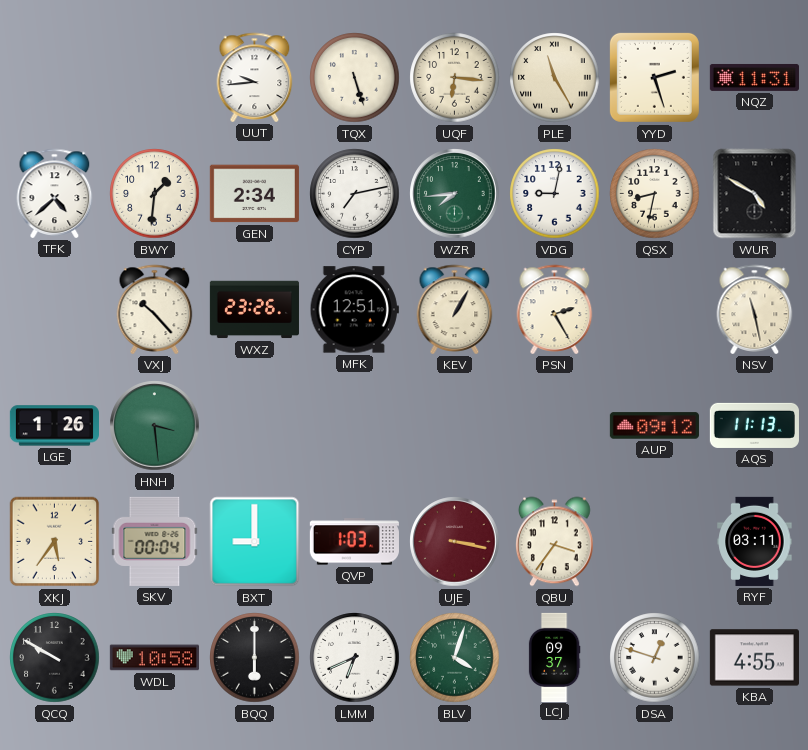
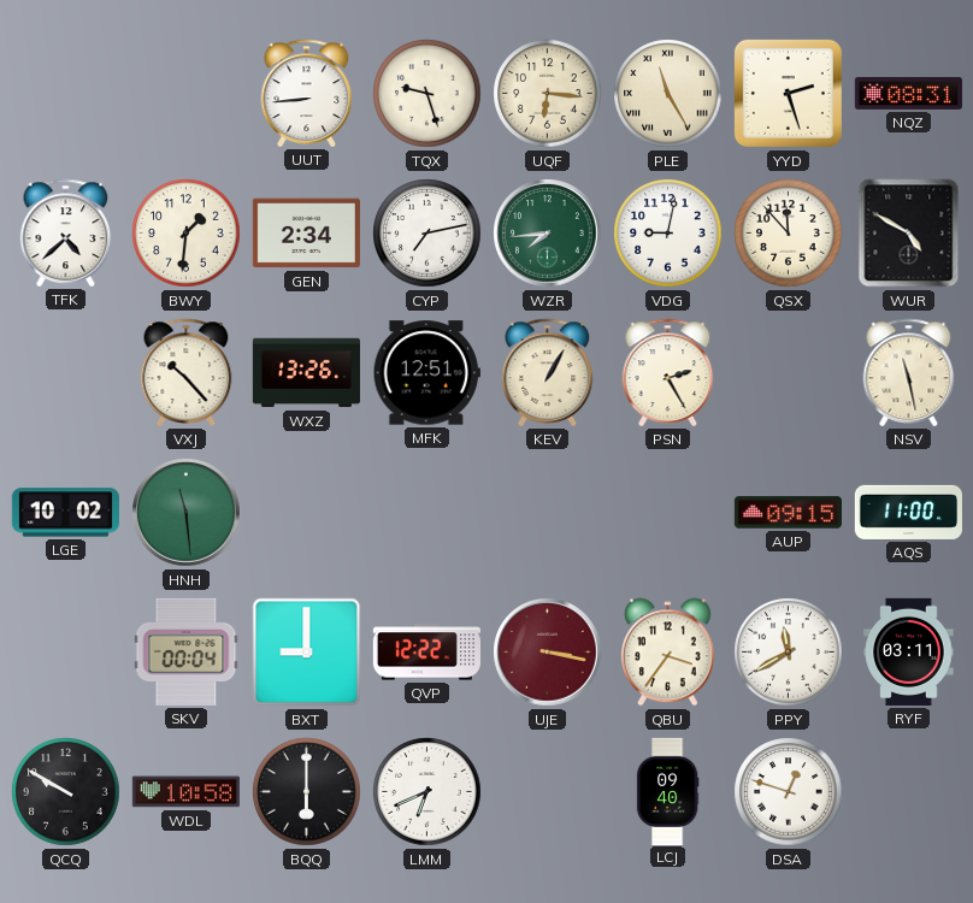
UUT: 9:44 -> 8:44 (307, 93)
TQX: 5:27 -> 9:27 (427, 94)
NQZ: 11:31 -> 08:31 (908, 93)
QSX: 8:32 -> 11:53 (789, 234)
WXZ: 23:26 -> 13:26 (306, 373)
LGE: 1:26 -> 10:02 (65, 513)
HNH: 3:29 -> 11:29 (187, 513)
AUP: 09:12 -> 09:15 (788, 513)
AQS: 11:13 -> 11:00 (908, 512)
XKJ: 5:36 -> none (55, 542)
QVP: 1:03 -> 12:22 (426, 653)
PPY: none -> 11:40 (789, 653)
BLV: 4:03 -> none (455, 658)
LCJ: 09:37 -> 09:40 (667, 791)
KBA: 4:55 -> none (754, 658)
